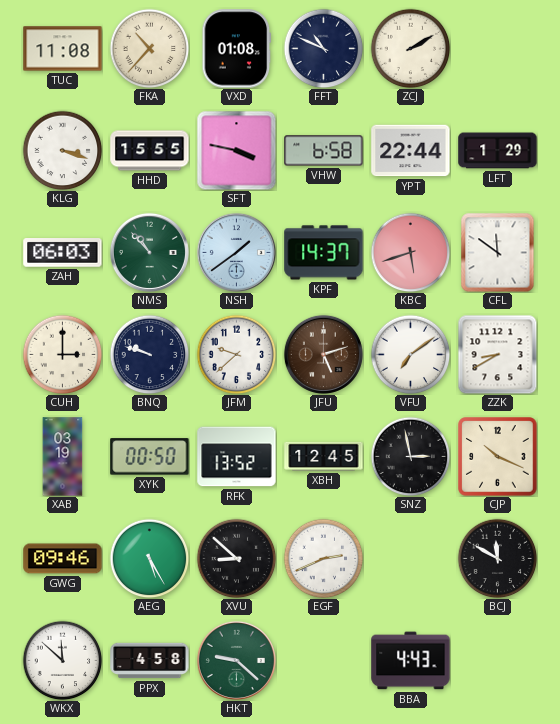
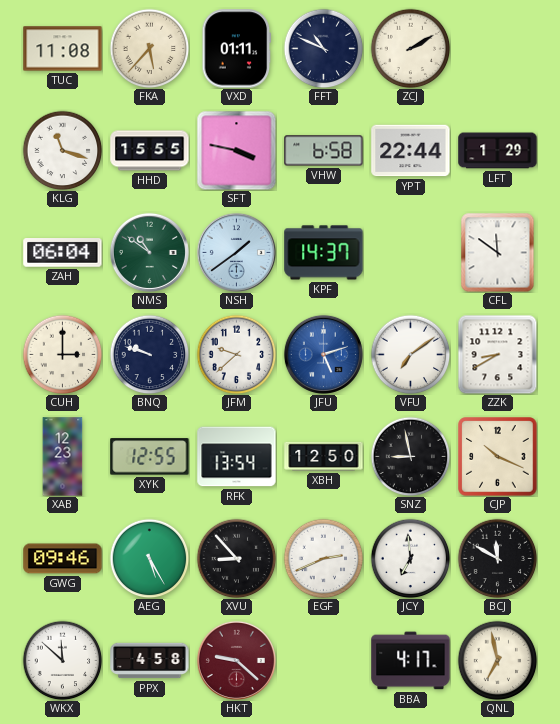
FKA: 10:37 -> 5:37 (149, 48)
VXD: 01:08 -> 01:11 (237, 49)
KLG: 3:18 -> 11:18 (62, 150)
ZAH: 06:03 -> 06:04 (63, 253)
NMS: 10:53 -> 10:51 (149, 252)
KBC: 5:42 -> none (410, 252)
JFU dial: brown -> blue (323, 354)
XAB: 03:19 -> 12:23 (63, 457)
XYK: 00:50 -> 12:55 (150, 457)
RFK: 13:52 -> 13:54 (237, 457)
XBH: 12:45 -> 12:50 (324, 456)
SNZ: 2:58 -> 8:58 (410, 456)
XVU: 8:52 -> 8:53 (236, 558)
JCY: none -> 6:59 (410, 558)
HKT dial: green -> burgundy (236, 660)
BBA: 4:43 -> 4:17 (411, 661)
QNL: none -> 6:58 (497, 660)
